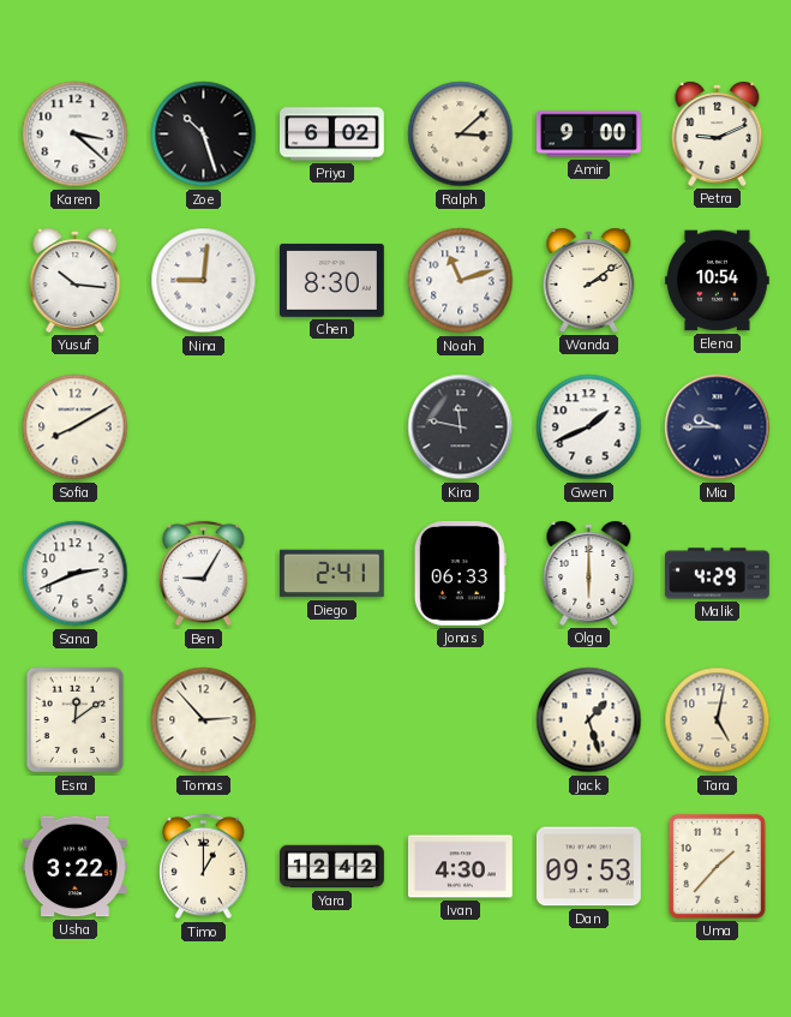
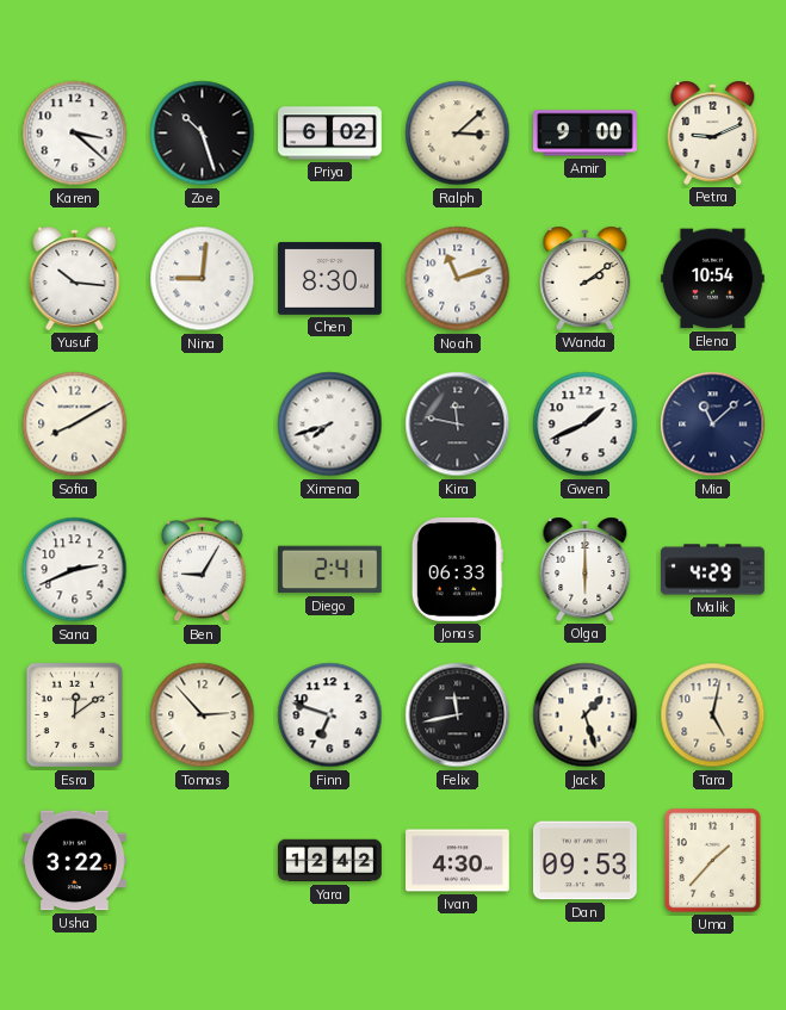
Ximena: none -> 7:42 (330, 425)
Mia: 9:45 -> 11:08 (713, 425)
Finn: none -> 6:48 (330, 715)
Felix: none -> 11:43 (458, 715)
Timo: 1:00 -> none (204, 867)
